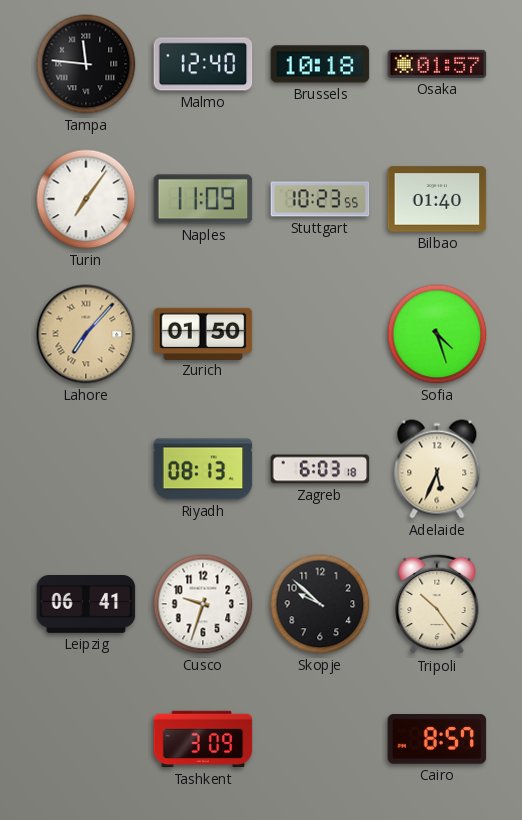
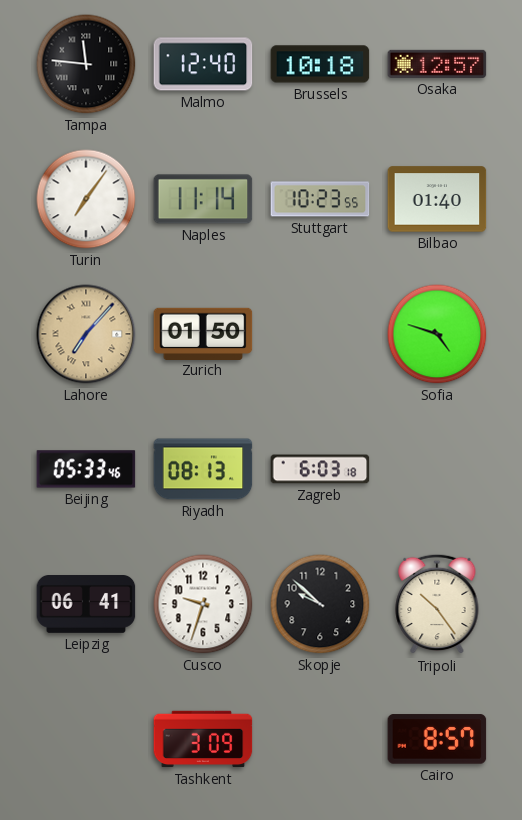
Osaka: 01:57 -> 12:57 (437, 64)
Naples: 11:09 -> 11:14 (203, 199)
Sofia: 4:27 -> 4:48 (437, 334)
Beijing: none -> 05:33 (86, 469)
Adelaide: 5:34 -> none (437, 469)
